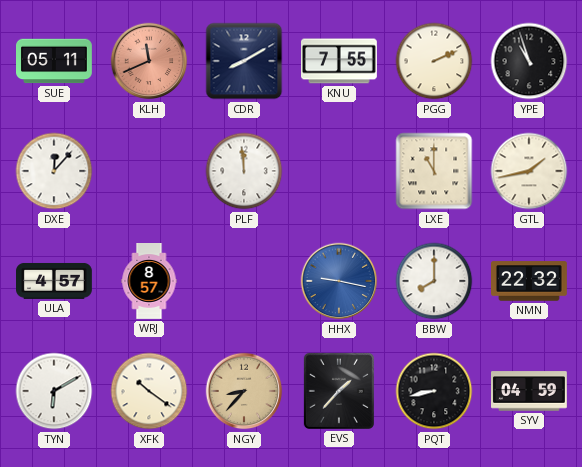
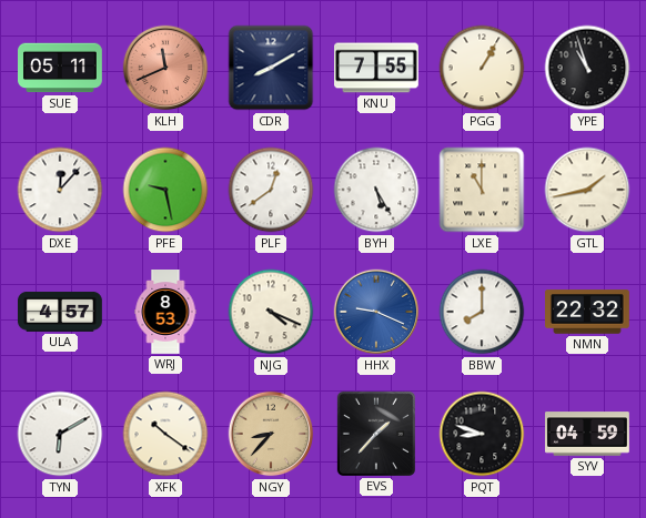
PGG: 2:11 -> 1:05 (482, 68)
PFE: none -> 9:28 (165, 190)
PLF: 11:59 -> 12:39 (271, 190)
BYH: none -> 5:25 (376, 190)
WRJ: 8:57 -> 8:53 (165, 313)
NJG: none -> 4:19 (271, 312)
HHX: 9:17 -> 9:19 (376, 312)
PQT: 8:43 -> 8:48 (482, 434)
